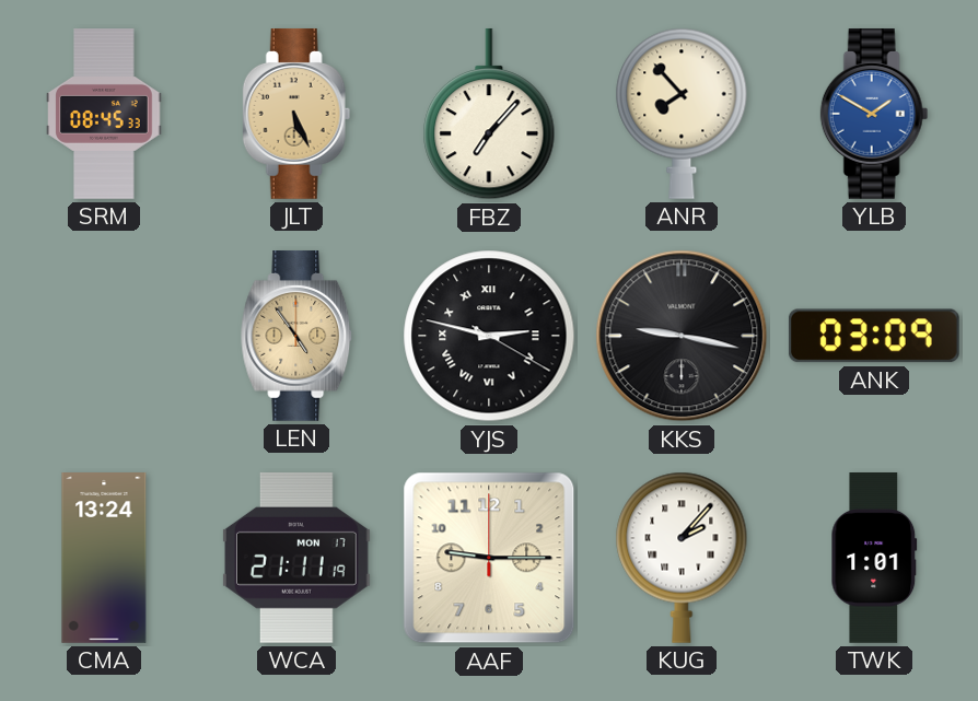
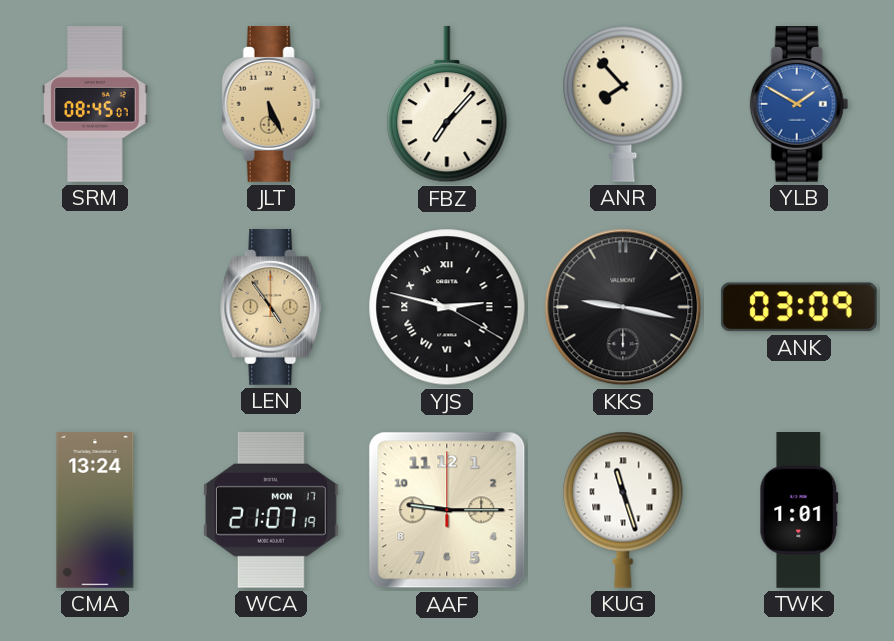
SRM: 08:45:33 -> 08:45:07 (95, 104)
WCA: 21:11 -> 21:07 (271, 510)
KUG: 2:07 -> 11:27 (623, 510)
